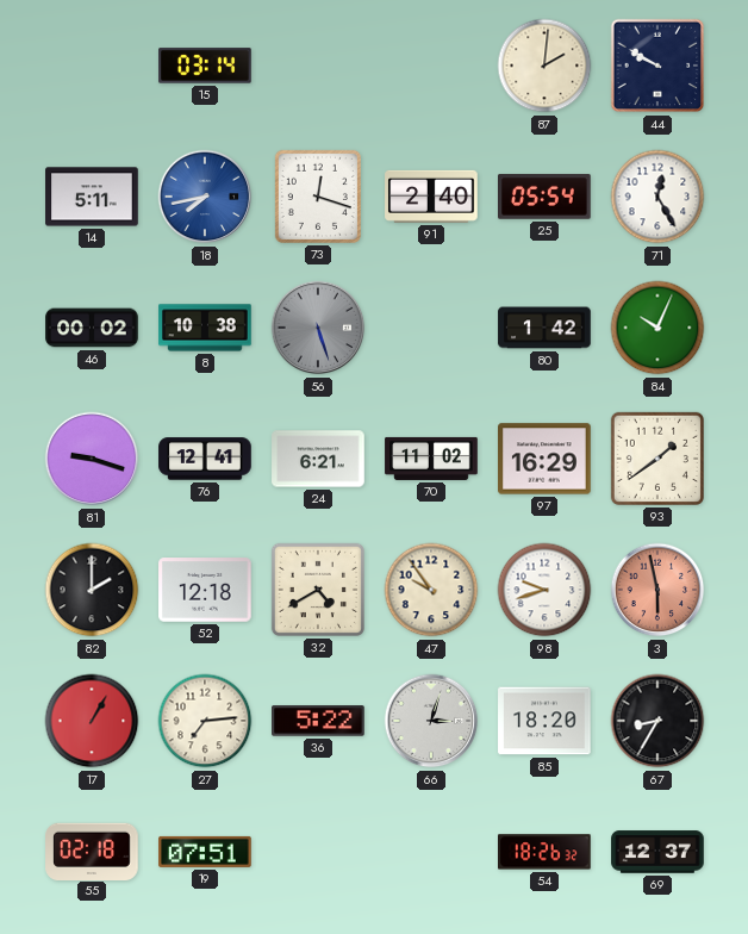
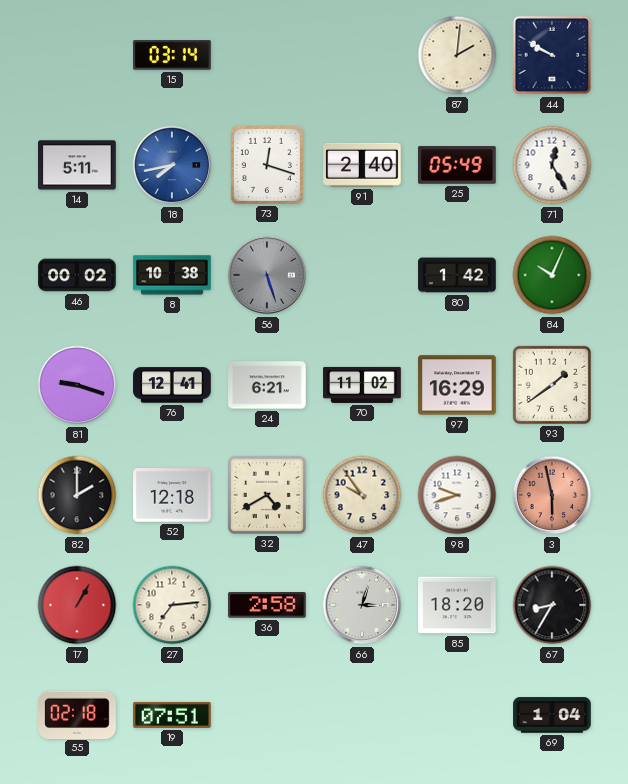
25: 05:54 -> 05:49 (457, 165)
36: 5:22 -> 2:58 (267, 605)
54: 18:26 -> none (544, 852)
69: 12:37 -> 1:04 (552, 715)
